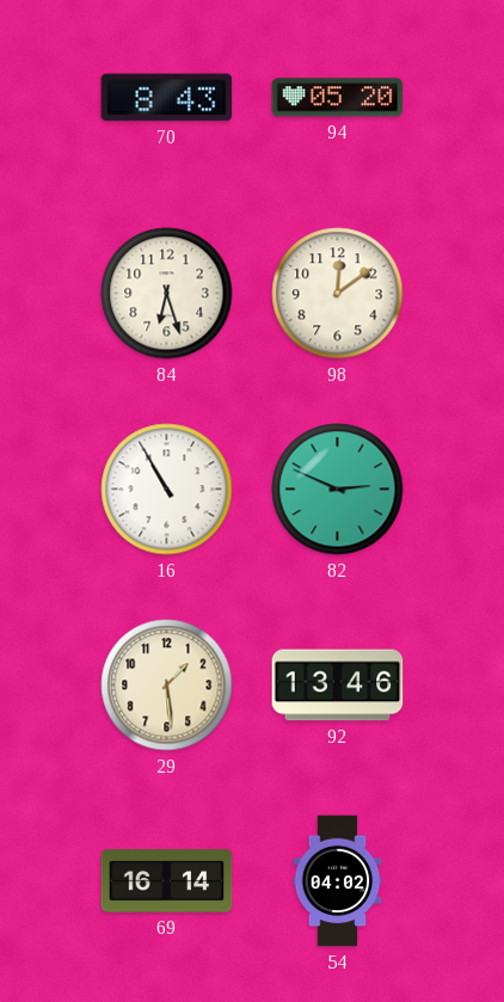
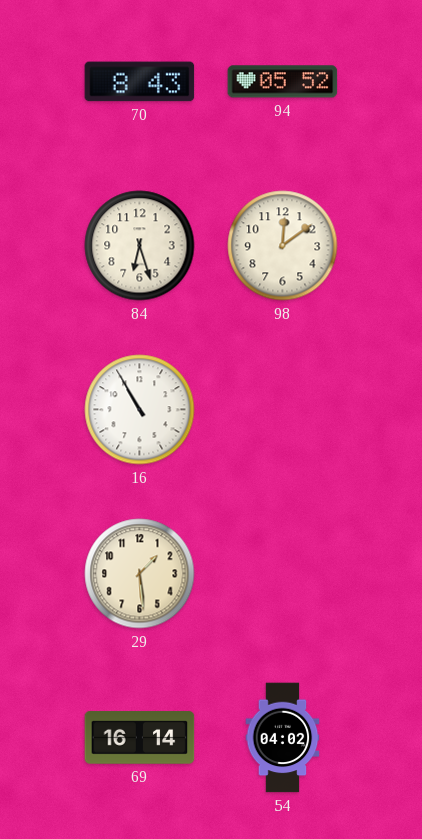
94: 05:20 -> 05:52 (283, 82)
82: 2:49 -> none (338, 490)
92: 13:46 -> none (338, 686)
